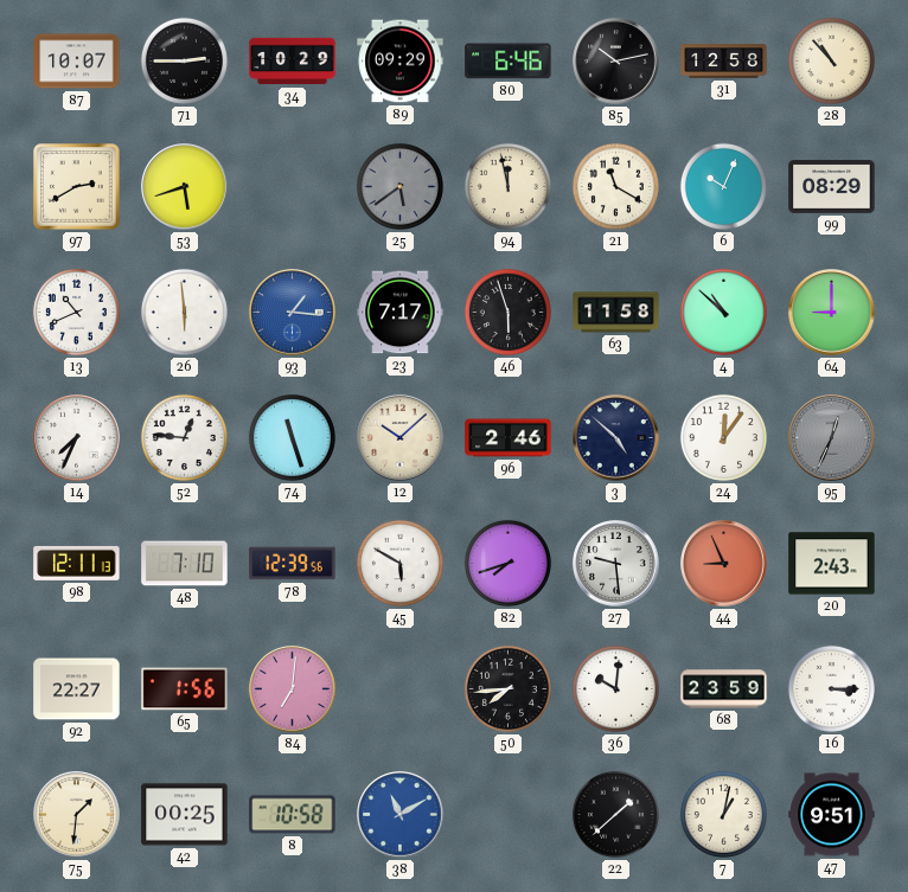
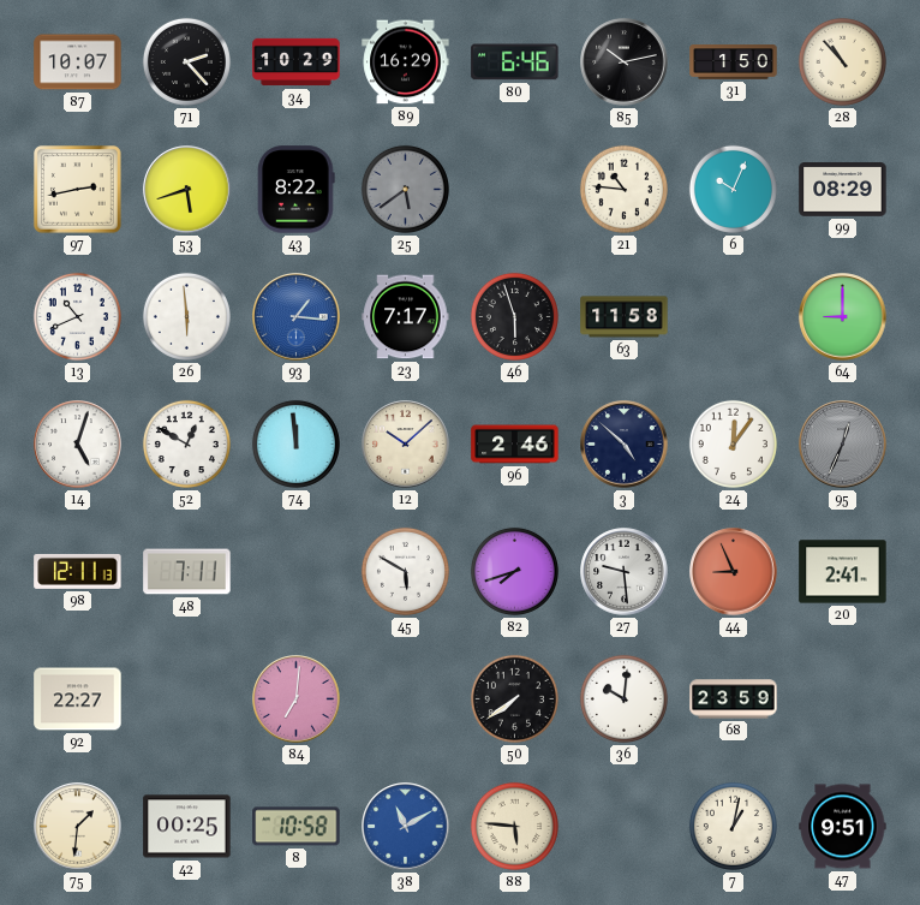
71: 2:45 -> 2:23 (186, 61)
89: 09:29 -> 16:29 (406, 62)
31: 12:58 -> 1:50 (734, 62)
97: 2:40 -> 2:43 (78, 190)
43: none -> 8:22 (297, 190)
94: 11:58 -> none (507, 186)
21: 11:20 -> 10:46 (623, 189)
4: 10:52 -> none (723, 312)
14: 7:34 -> 5:03 (78, 445)
52: 12:46 -> 12:50 (186, 443)
74: 11:27 -> 11:59 (295, 443)
48: 7:10 -> 7:11 (187, 572)
78: 12:39 -> none (293, 564)
20: 2:43 -> 2:41 (843, 572)
65: 1:56 -> none (185, 689)
50: 7:44 -> 7:39 (514, 698)
16: 3:15 -> none (831, 688)
88: none -> 5:46 (514, 826)
22: 1:38 -> none (615, 814)
